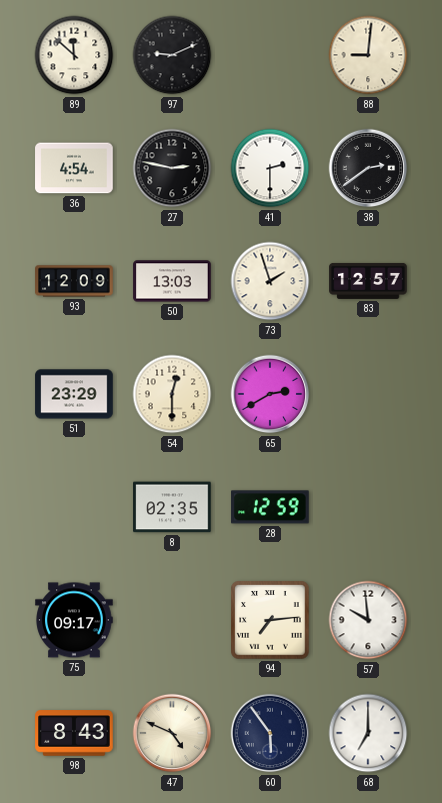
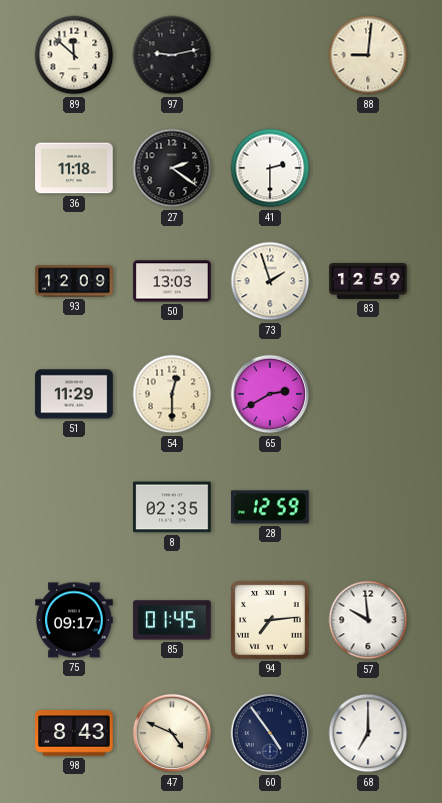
97: 9:11 -> 9:13 (172, 55)
36: 4:54 -> 11:18 (74, 168)
27: 2:47 -> 2:21 (172, 168)
38: 2:39 -> none (368, 168)
83: 12:57 -> 12:59 (368, 281)
51: 23:29 -> 11:29 (74, 394)
85: none -> 01:45 (172, 620)
60: 5:54 -> 4:54 (270, 733)
